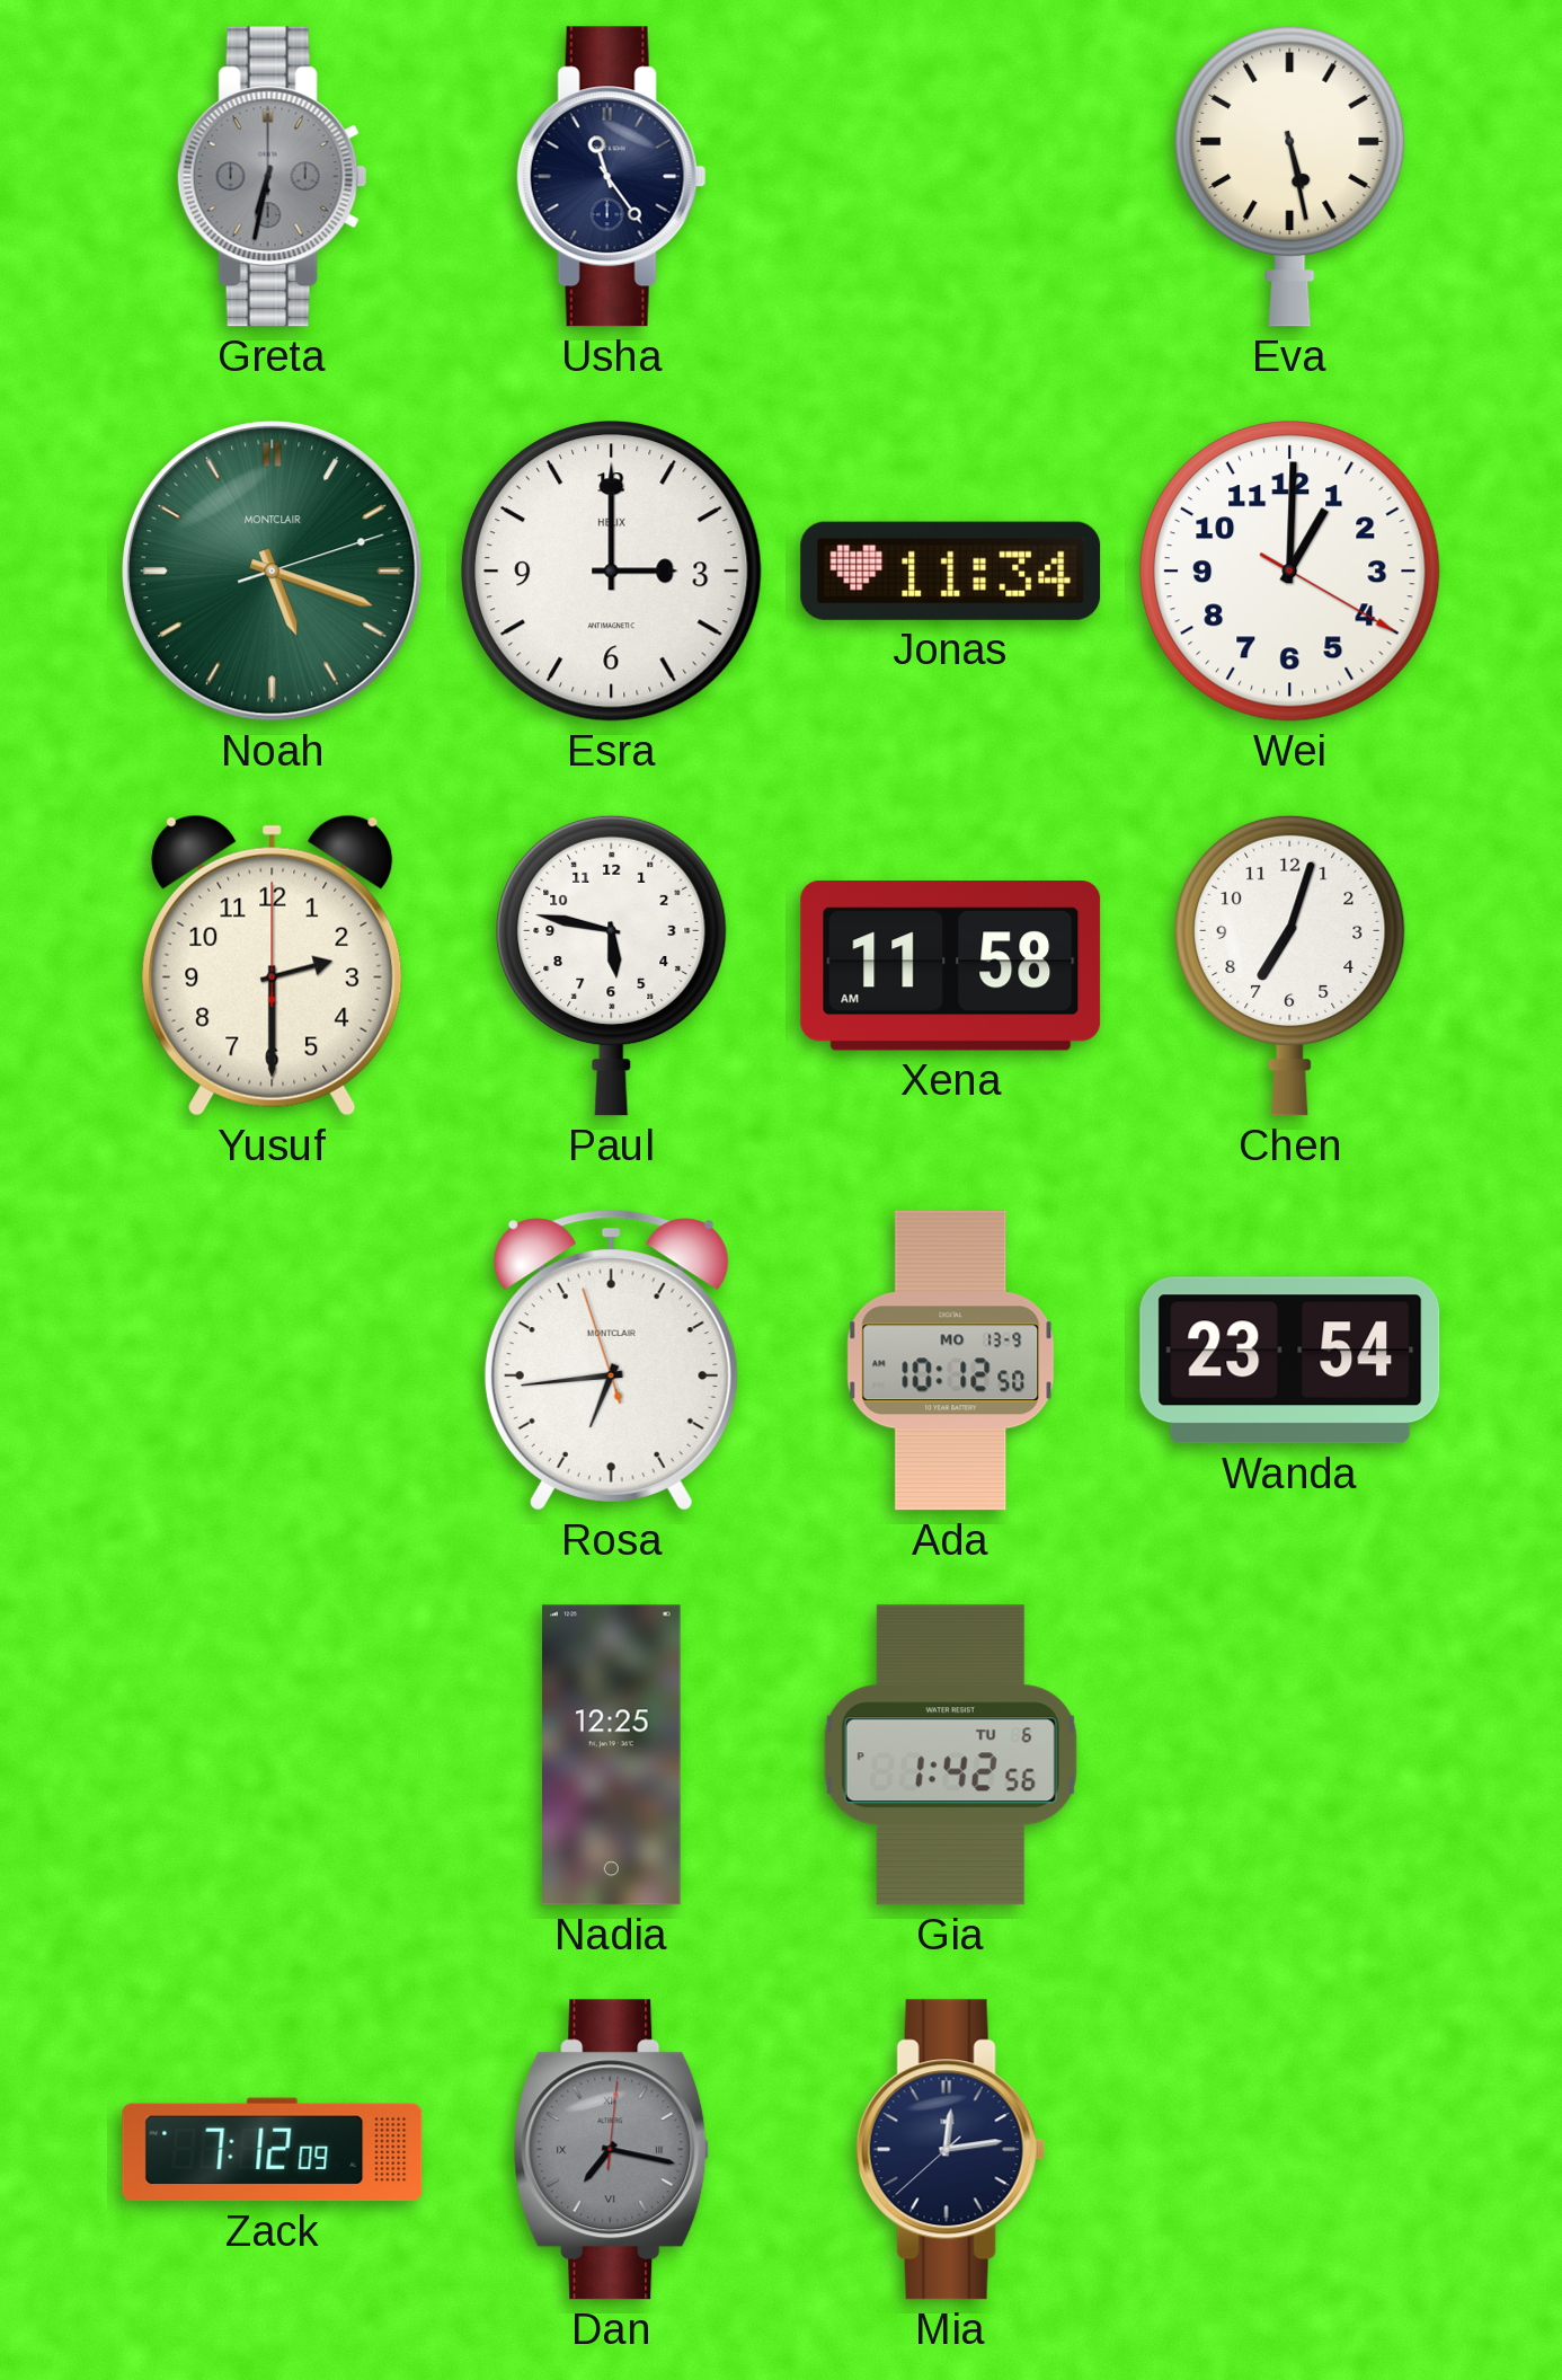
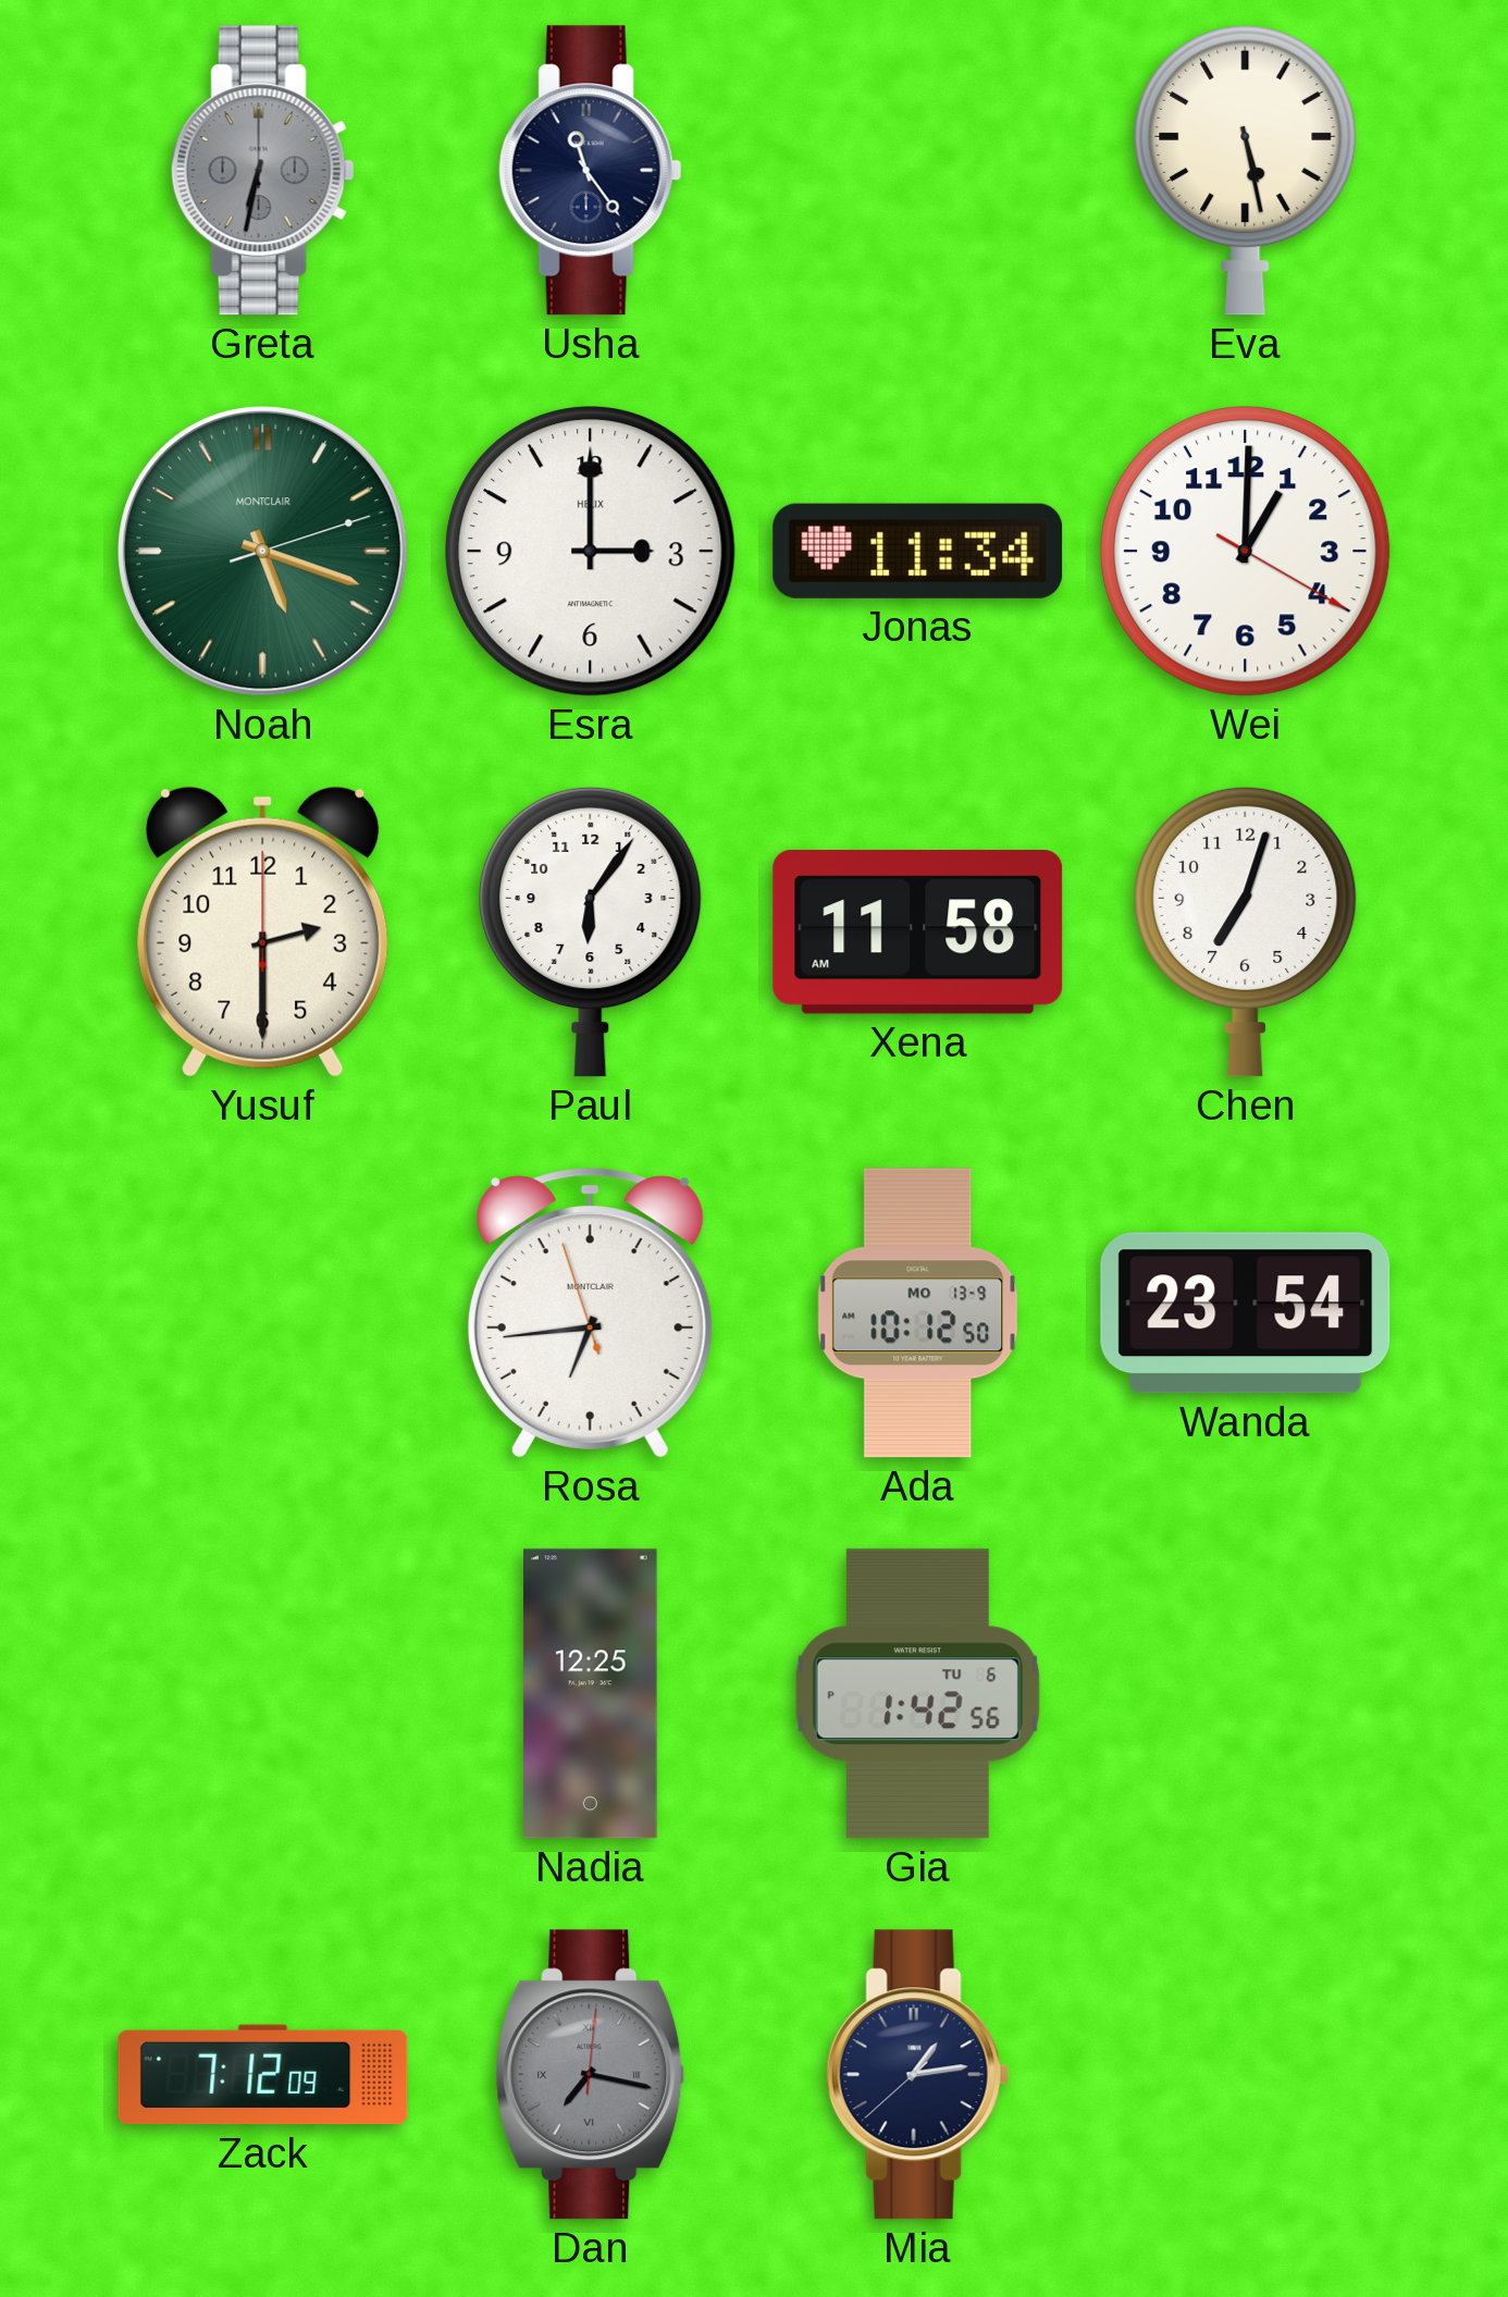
Paul: 5:47 -> 6:06 (591, 931)
Mia: 12:13 -> 1:13 (917, 2075)
